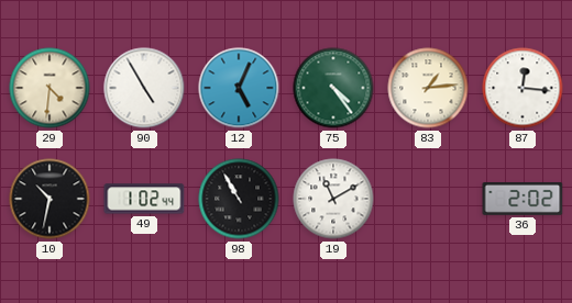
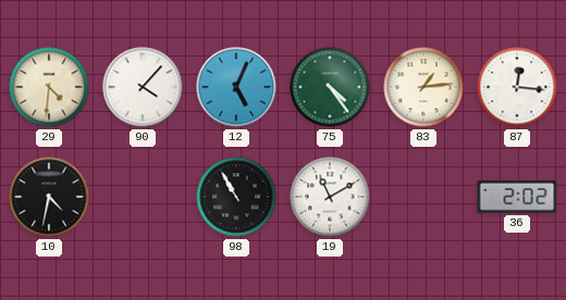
90: 4:55 -> 4:07 (143, 87)
10: 10:32 -> 4:32 (49, 197)
49: 1:02 -> none (144, 199)
